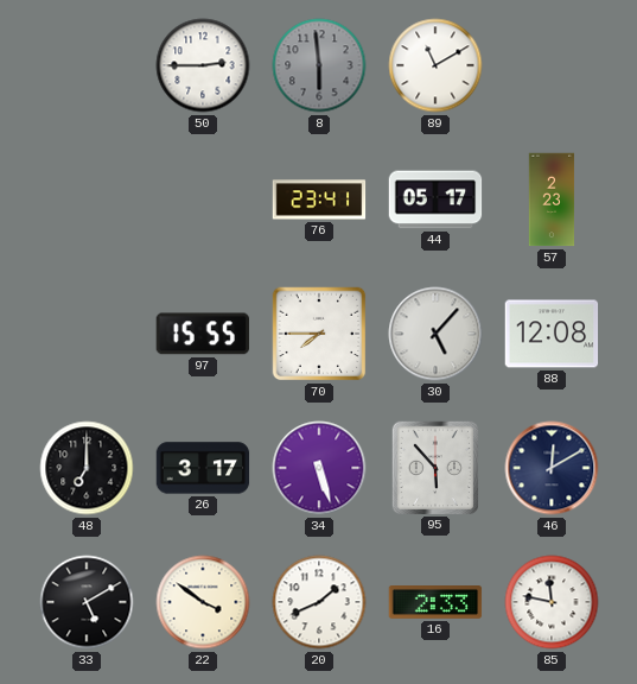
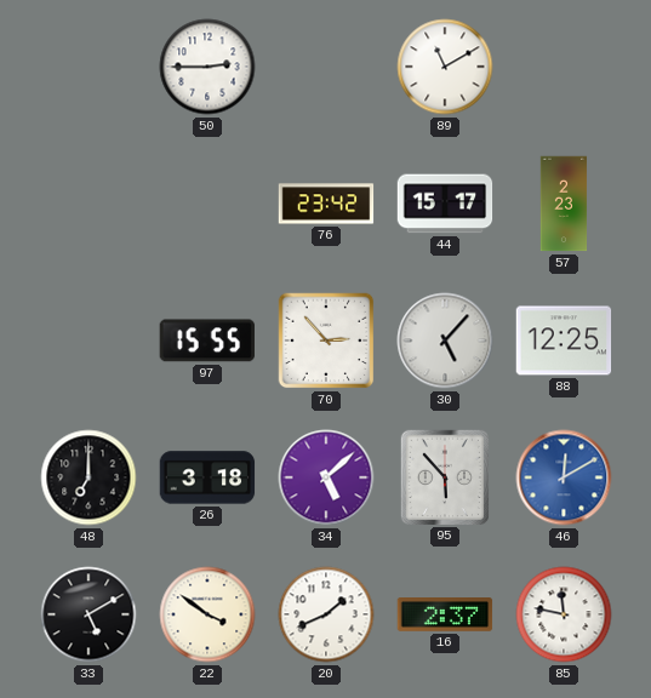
8: 5:59 -> none (319, 65)
76: 23:41 -> 23:42 (326, 204)
44: 05:17 -> 15:17 (445, 204)
70: 7:45 -> 2:53 (326, 341)
88: 12:08 -> 12:25 (564, 341)
26: 3:17 -> 3:18 (207, 477)
34: 5:27 -> 5:08 (326, 477)
46 dial: navy -> blue (564, 477)
16: 2:33 -> 2:37 (445, 616)
